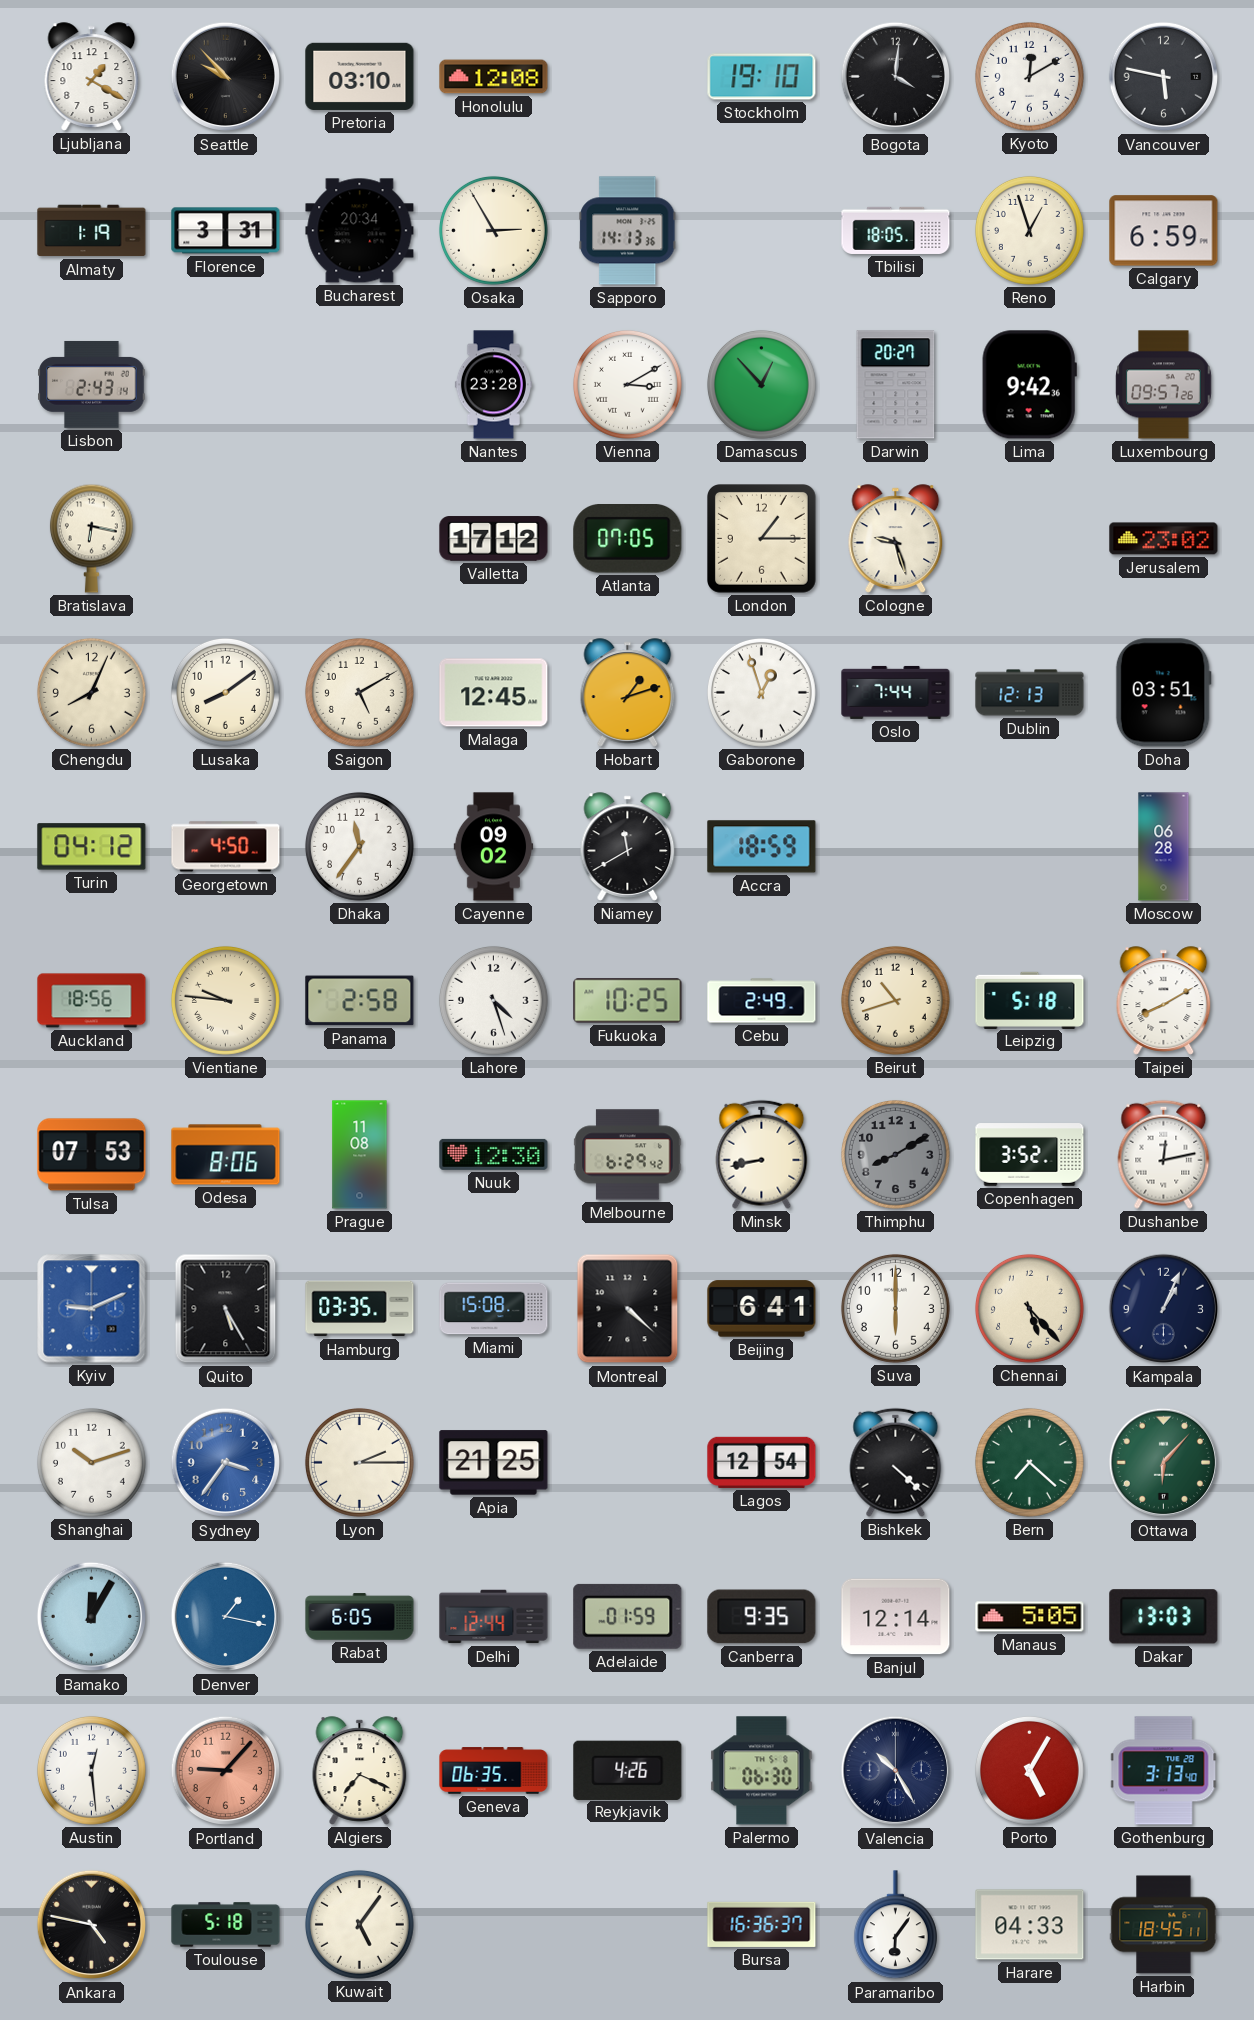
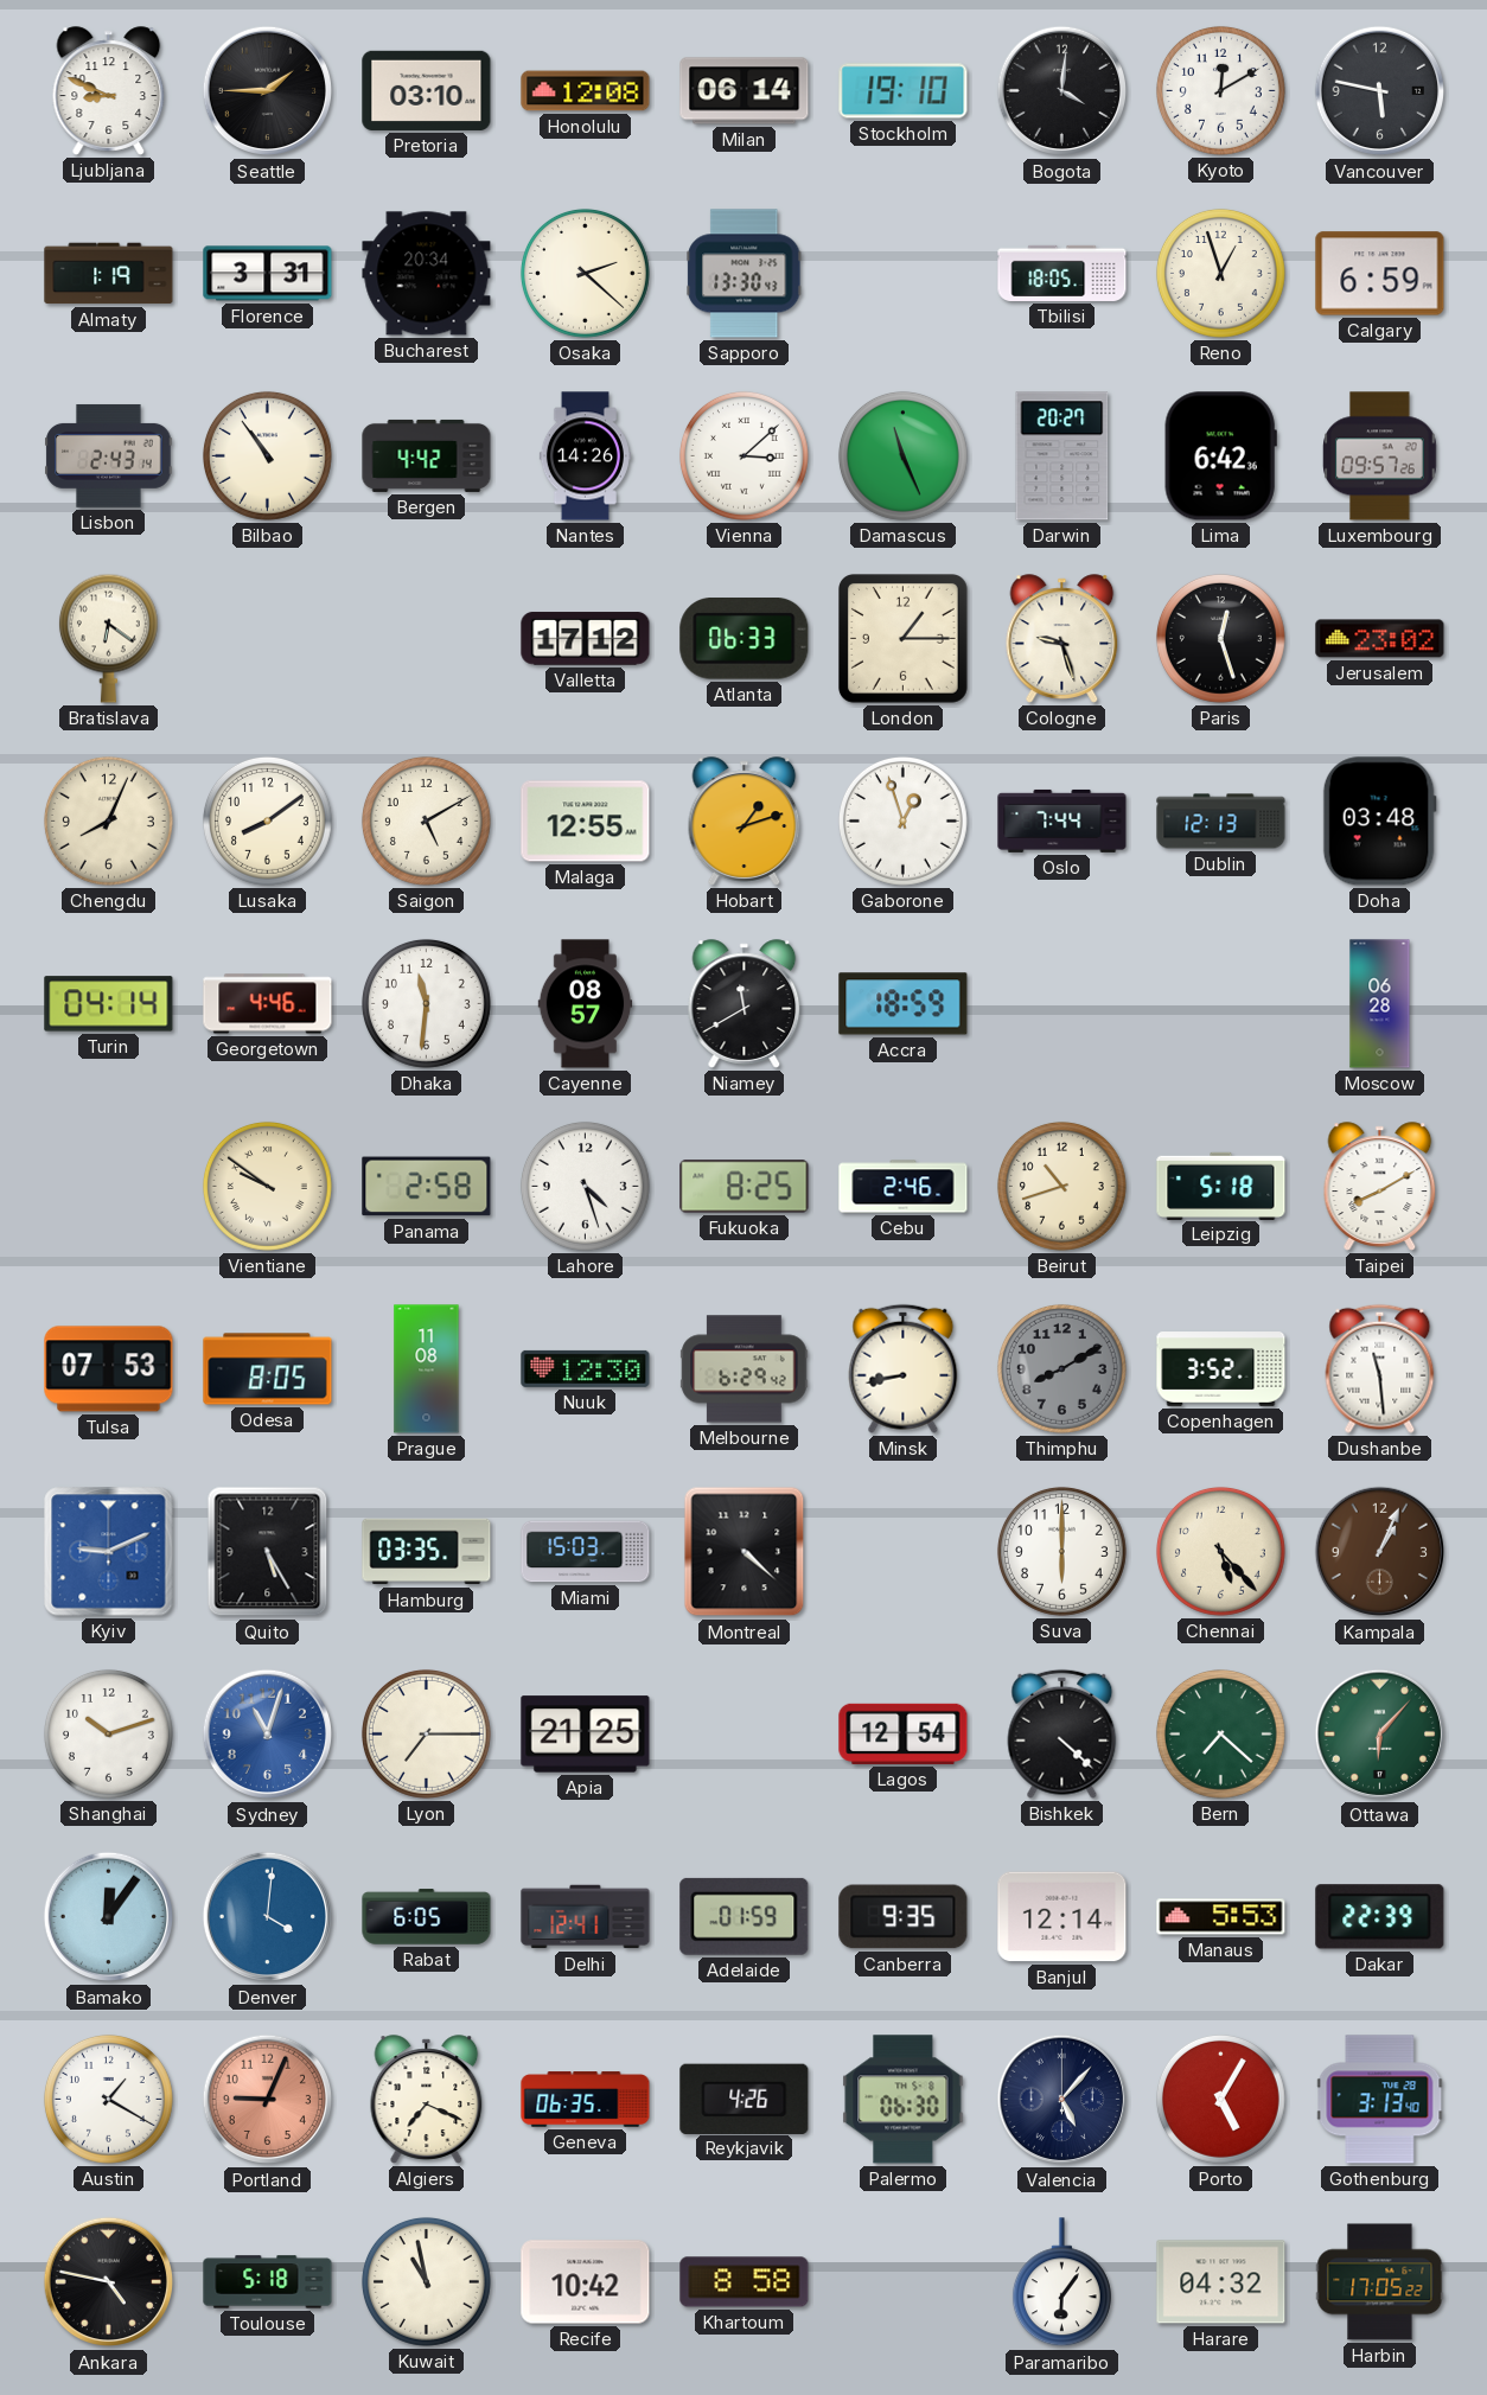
Ljubljana: 1:20 -> 8:49 (109, 91)
Seattle: 9:53 -> 1:45 (268, 91)
Milan: none -> 06:14 (745, 91)
Osaka: 2:55 -> 2:22 (585, 273)
Sapporo: 14:13 -> 13:30 (745, 274)
Bilbao: none -> 10:54 (267, 455)
Bergen: none -> 4:42 (427, 455)
Nantes: 23:28 -> 14:26 (585, 456)
Vienna: 3:10 -> 3:08 (743, 455)
Damascus: 12:53 -> 11:26 (902, 455)
Lima: 9:42 -> 6:42 (1220, 456)
Bratislava: 6:17 -> 6:21 (108, 638)
Atlanta: 07:05 -> 06:33 (745, 639)
Paris: none -> 12:27 (1220, 638)
Malaga: 12:45 -> 12:55 (586, 822)
Doha: 03:51 -> 03:48 (1379, 822)
Turin: 04:12 -> 04:14 (109, 1004)
Georgetown: 4:50 -> 4:46 (268, 1004)
Dhaka: 11:36 -> 11:31 (426, 1003)
Cayenne: 09:02 -> 08:57 (586, 1004)
Auckland: 18:56 -> none (92, 1001)
Vientiane: 9:46 -> 9:51 (267, 1186)
Fukuoka: 10:25 -> 8:25 (745, 1187)
Cebu: 2:49 -> 2:46 (904, 1187)
Odesa: 8:06 -> 8:05 (268, 1369)
Dushanbe: 12:13 -> 11:29 (1380, 1368)
Miami: 15:08 -> 15:03 (586, 1552)
Beijing: 6:41 -> none (762, 1309)
Kampala dial: navy -> brown (1380, 1552)
Sydney: 3:36 -> 11:03 (268, 1735)
Lyon: 2:15 -> 7:15 (426, 1733)
Bamako: 12:05 -> 12:06 (109, 1917)
Denver: 1:17 -> 4:01 (268, 1917)
Delhi: 12:44 -> 12:41 (586, 1917)
Manaus: 5:05 -> 5:53 (1221, 1917)
Dakar: 13:03 -> 22:39 (1380, 1917)
Austin: 12:29 -> 1:20 (108, 2099)
Portland: 9:07 -> 9:04 (268, 2100)
Valencia: 10:25 -> 5:07 (1062, 2100)
Kuwait: 5:06 -> 10:58 (426, 2281)
Recife: none -> 10:42 (586, 2282)
Khartoum: none -> 8:58 (745, 2282)
Bursa: 16:36 -> none (762, 1924)
Harare: 04:33 -> 04:32 (1221, 2282)
Harbin: 18:45 -> 17:05 (1380, 2282)
